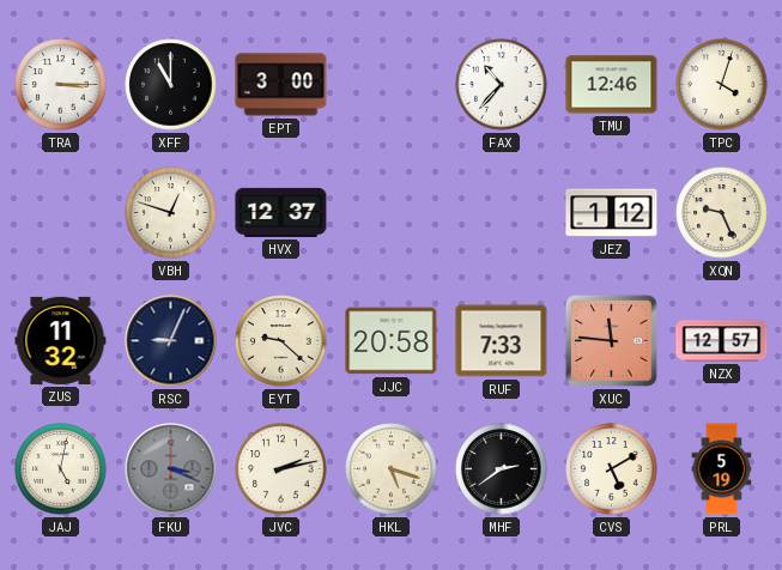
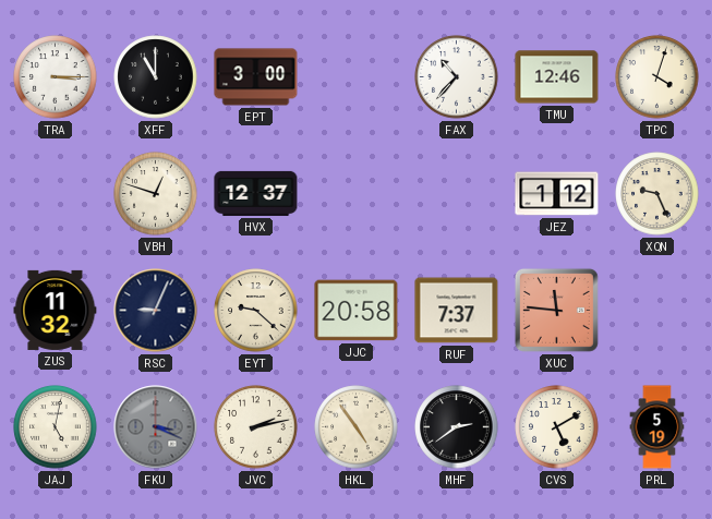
RUF: 7:33 -> 7:37 (457, 311)
NZX: 12:57 -> none (722, 341)
HKL: 5:18 -> 4:54 (357, 427)
